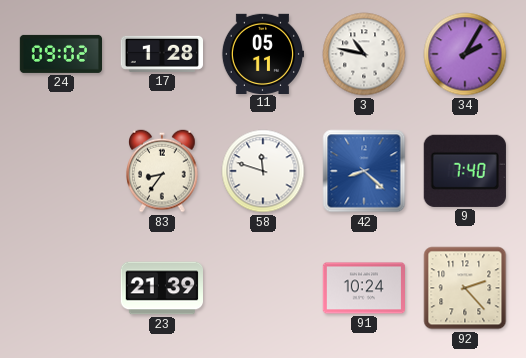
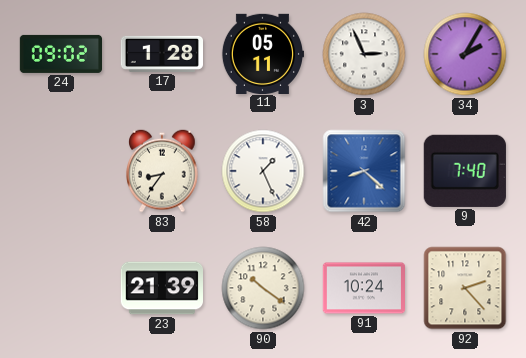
3: 10:47 -> 2:56 (364, 54)
58: 11:48 -> 1:26 (263, 171)
90: none -> 10:21 (263, 288)
